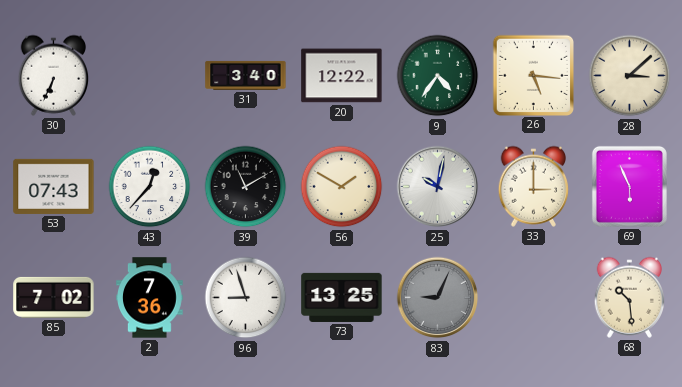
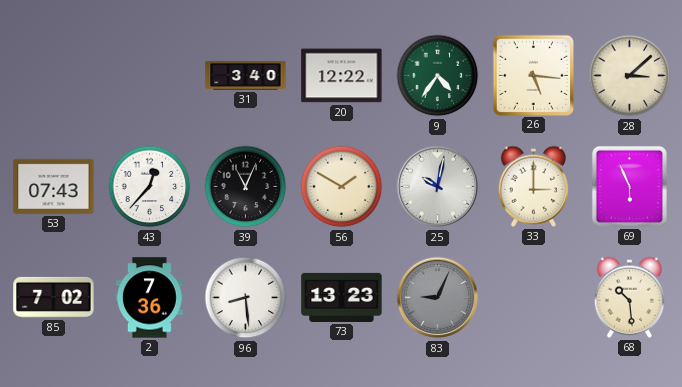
30: 6:34 -> none (54, 75)
39: 11:10 -> 11:04 (246, 187)
96: 8:57 -> 8:29 (246, 298)
73: 13:25 -> 13:23 (342, 297)
